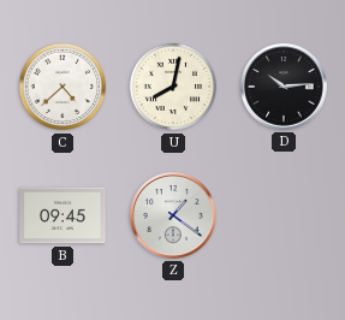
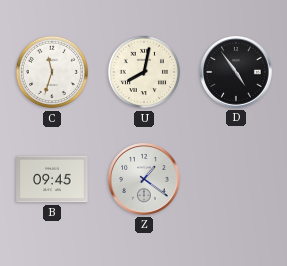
C: 4:38 -> 11:33 (52, 72)
D: 10:14 -> 4:54 (237, 73)
